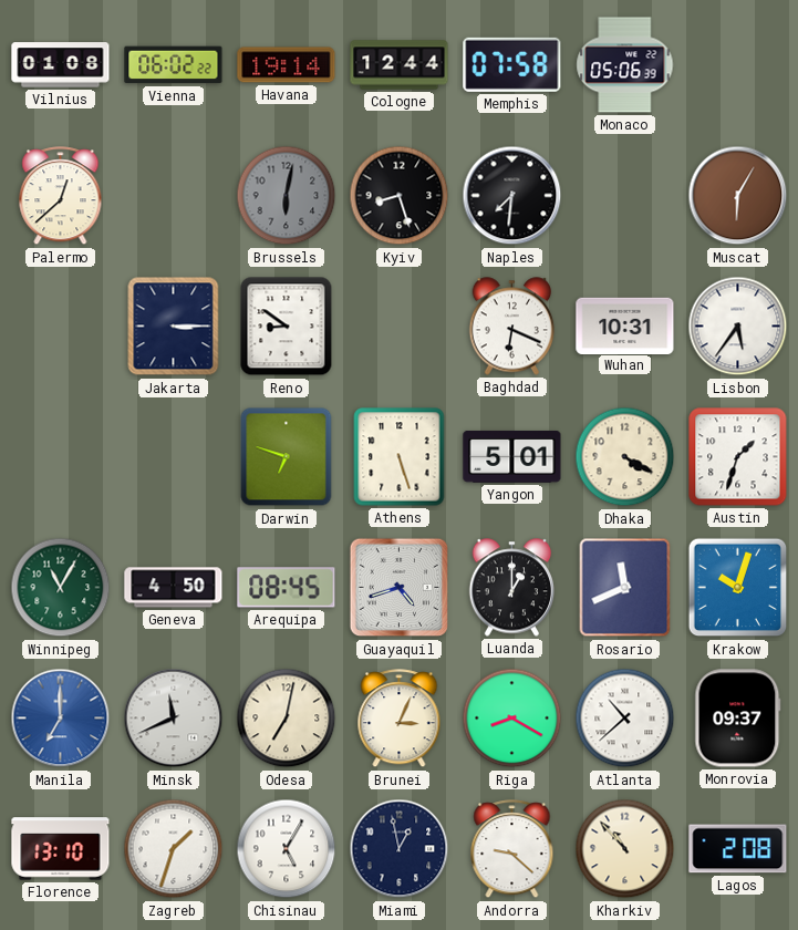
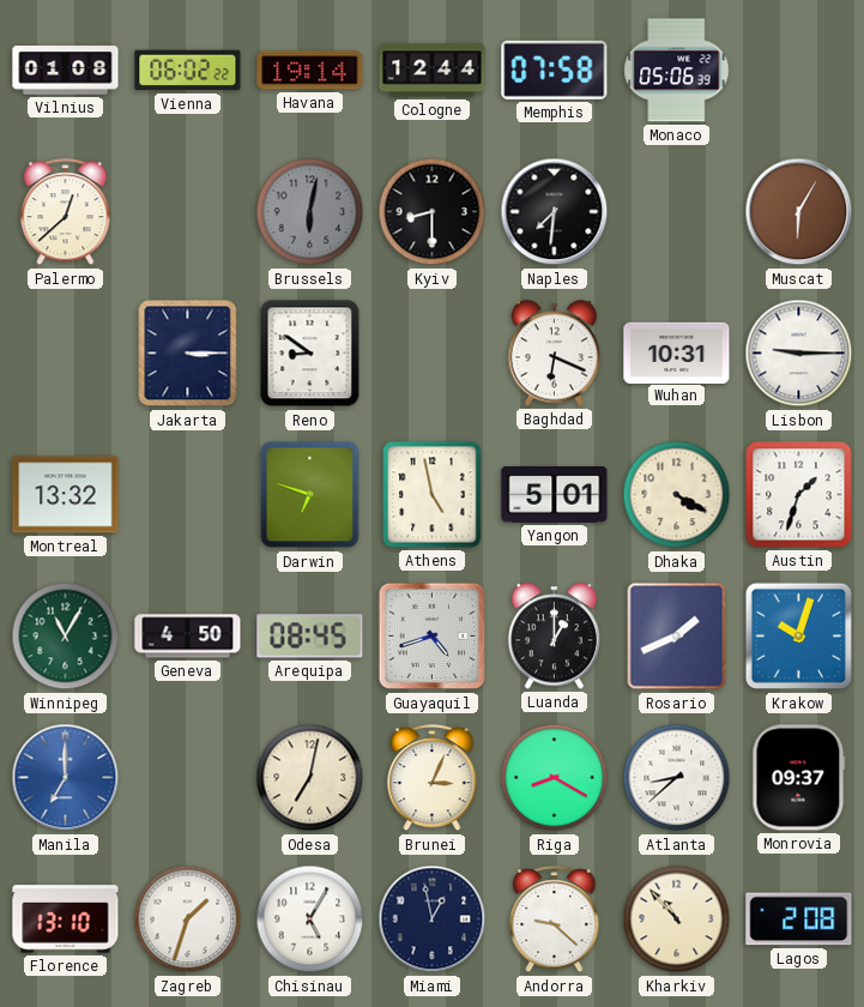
Kyiv: 8:27 -> 8:30 (433, 212)
Lisbon: 5:36 -> 9:15 (799, 354)
Montreal: none -> 13:32 (66, 495)
Athens: 5:27 -> 4:58 (433, 495)
Rosario: 11:41 -> 1:41 (677, 637)
Minsk: 11:41 -> none (174, 719)
Atlanta: 10:38 -> 8:38 (677, 778)
